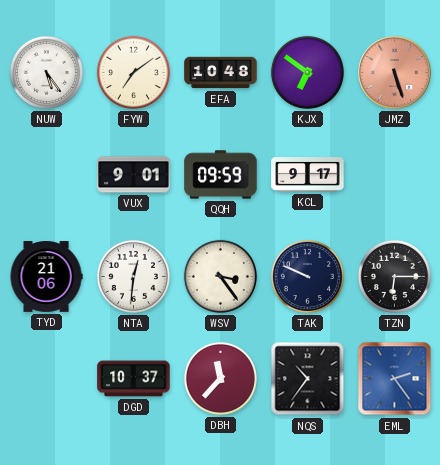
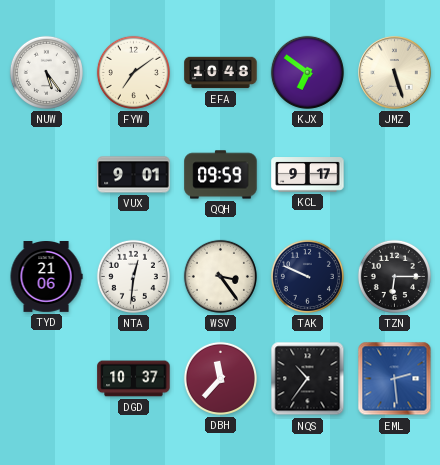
JMZ dial: salmon -> cream (395, 73)
EML: 2:24 -> 2:29 (395, 379)
